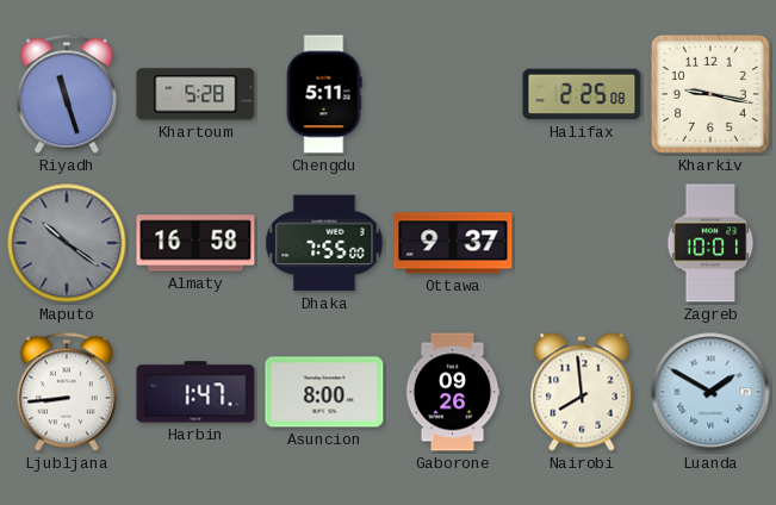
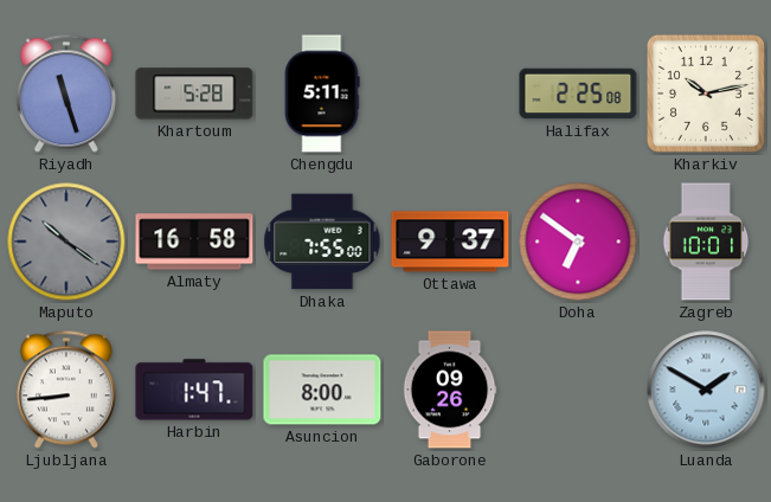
Kharkiv: 9:17 -> 10:13 (706, 94)
Doha: none -> 6:51 (578, 242)
Nairobi: 7:59 -> none (582, 392)
